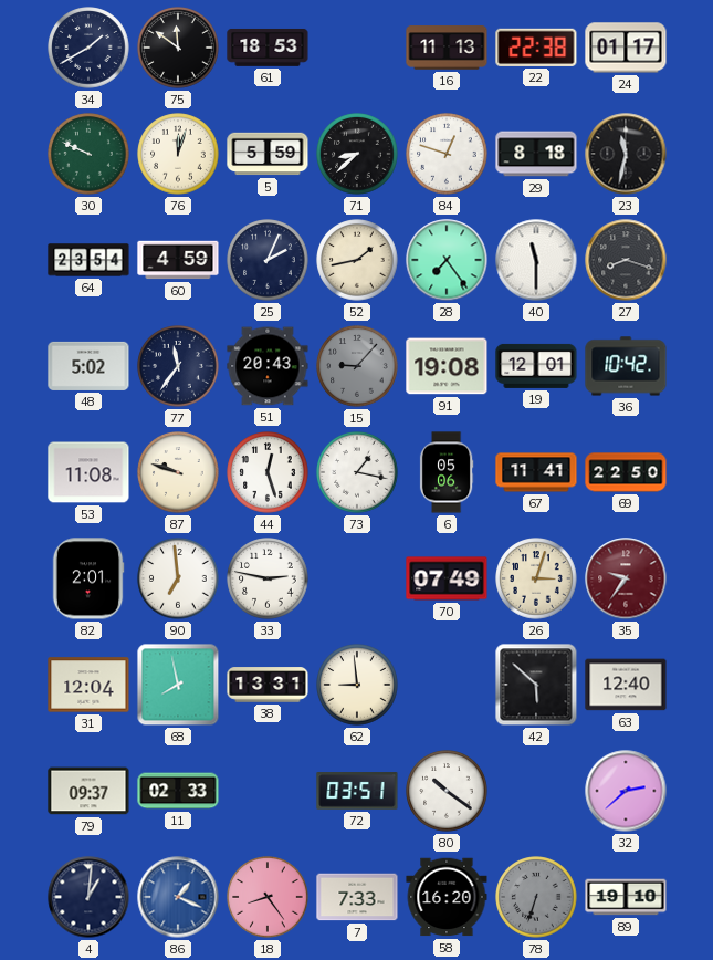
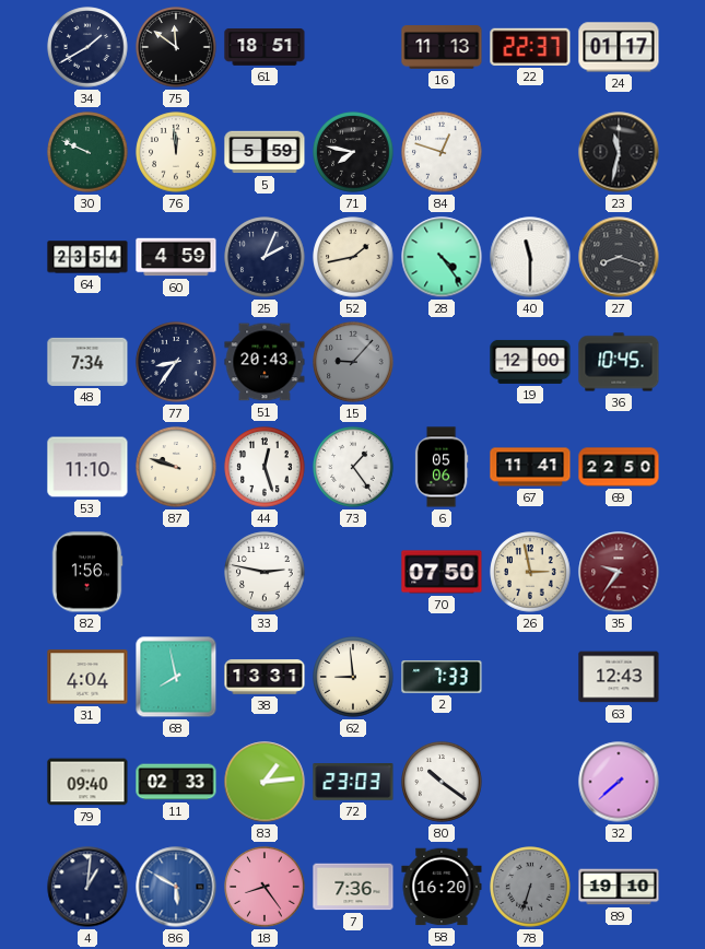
61: 18:53 -> 18:51 (265, 47)
22: 22:38 -> 22:37 (530, 47)
76: 12:03 -> 11:59 (176, 152)
71: 8:38 -> 7:47 (353, 152)
29: 8:18 -> none (536, 154)
28: 7:24 -> 4:24 (442, 257)
48: 5:02 -> 7:34 (87, 362)
77: 11:36 -> 8:36 (176, 362)
91: 19:08 -> none (447, 366)
19: 12:01 -> 12:00 (530, 362)
36: 10:42 -> 10:45 (619, 362)
53: 11:08 -> 11:10 (87, 467)
73: 1:17 -> 1:24 (353, 467)
82: 2:01 -> 1:56 (87, 572)
90: 6:59 -> none (178, 578)
70: 07:49 -> 07:50 (442, 572)
26: 3:03 -> 2:58 (530, 572)
31: 12:04 -> 4:04 (87, 677)
2: none -> 7:33 (442, 678)
42: 5:52 -> none (536, 685)
63: 12:40 -> 12:43 (619, 677)
79: 09:37 -> 09:40 (87, 782)
83: none -> 1:14 (265, 782)
72: 03:51 -> 23:03 (353, 782)
32: 2:38 -> 7:38 (619, 782)
86: 1:19 -> 5:50 (176, 887)
7: 7:33 -> 7:36 (353, 887)
